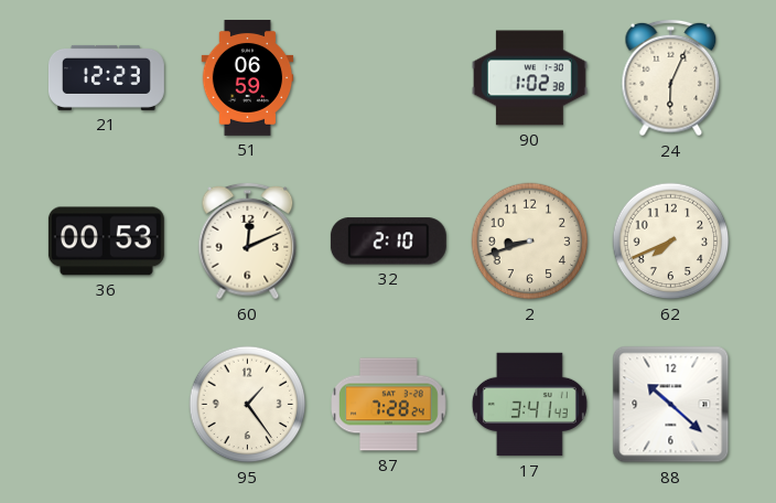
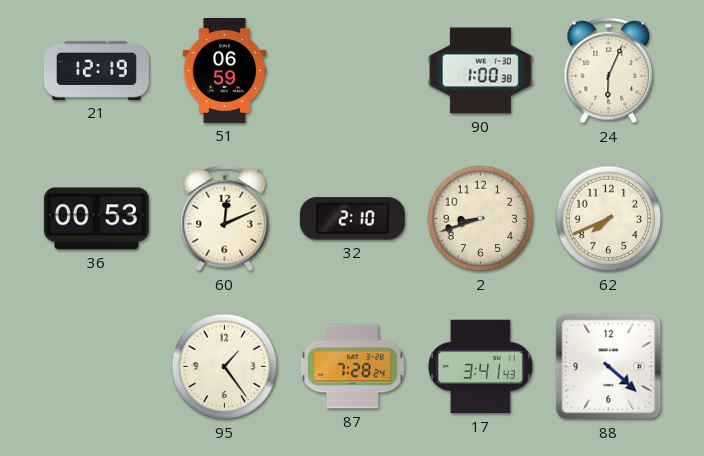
21: 12:23 -> 12:19 (96, 70)
90: 1:02 -> 1:00 (480, 71)
88: 10:22 -> 4:22 (609, 367)
